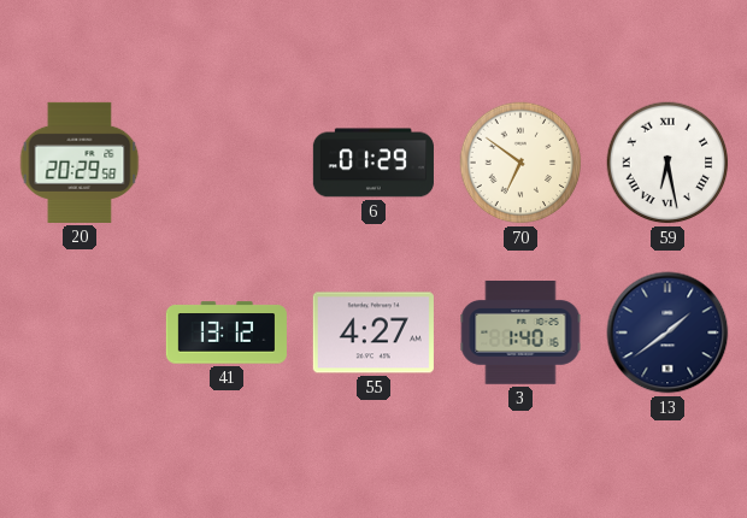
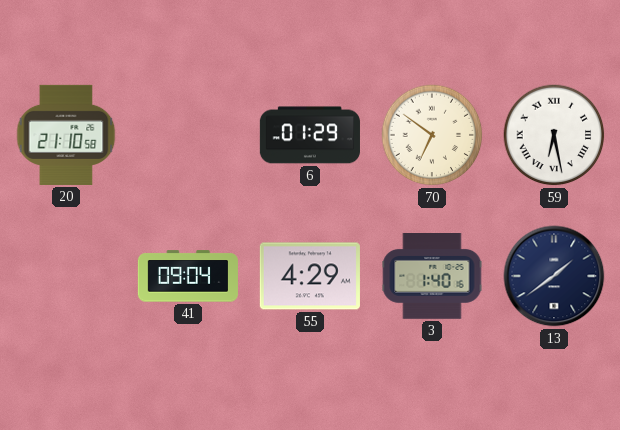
20: 20:29 -> 21:10 (66, 135)
41: 13:12 -> 09:04 (188, 276)
55: 4:27 -> 4:29 (310, 276)
